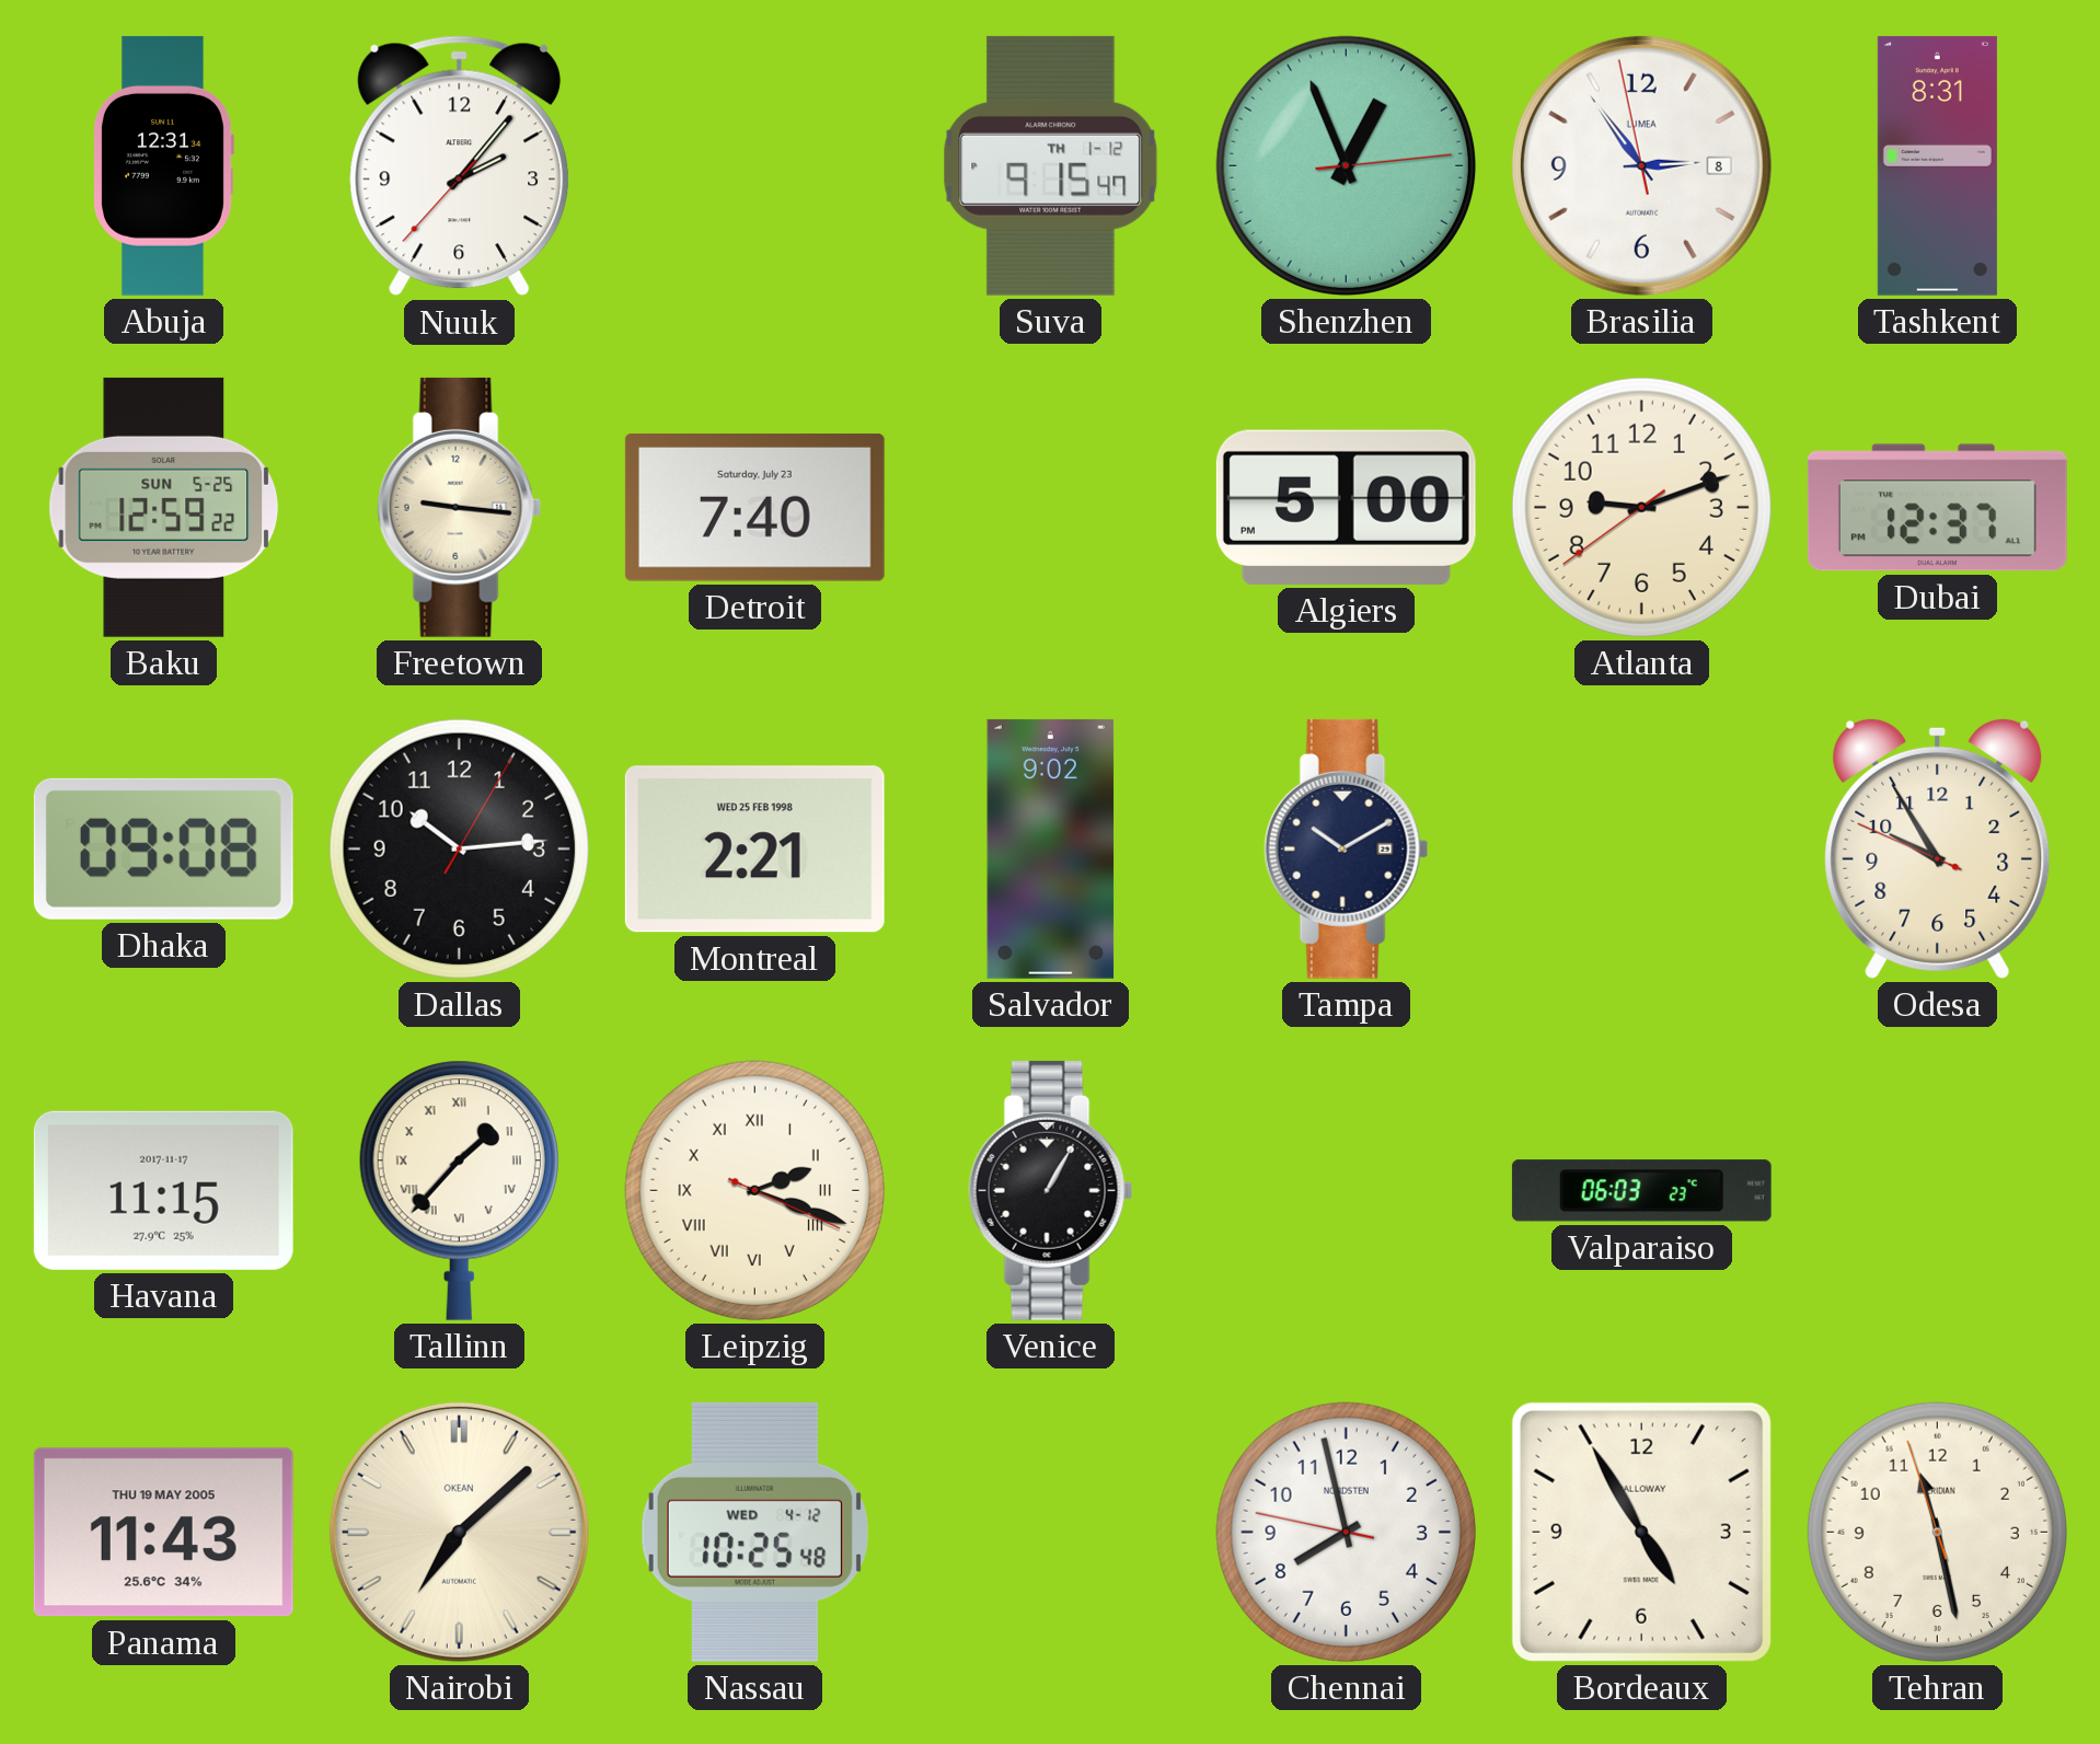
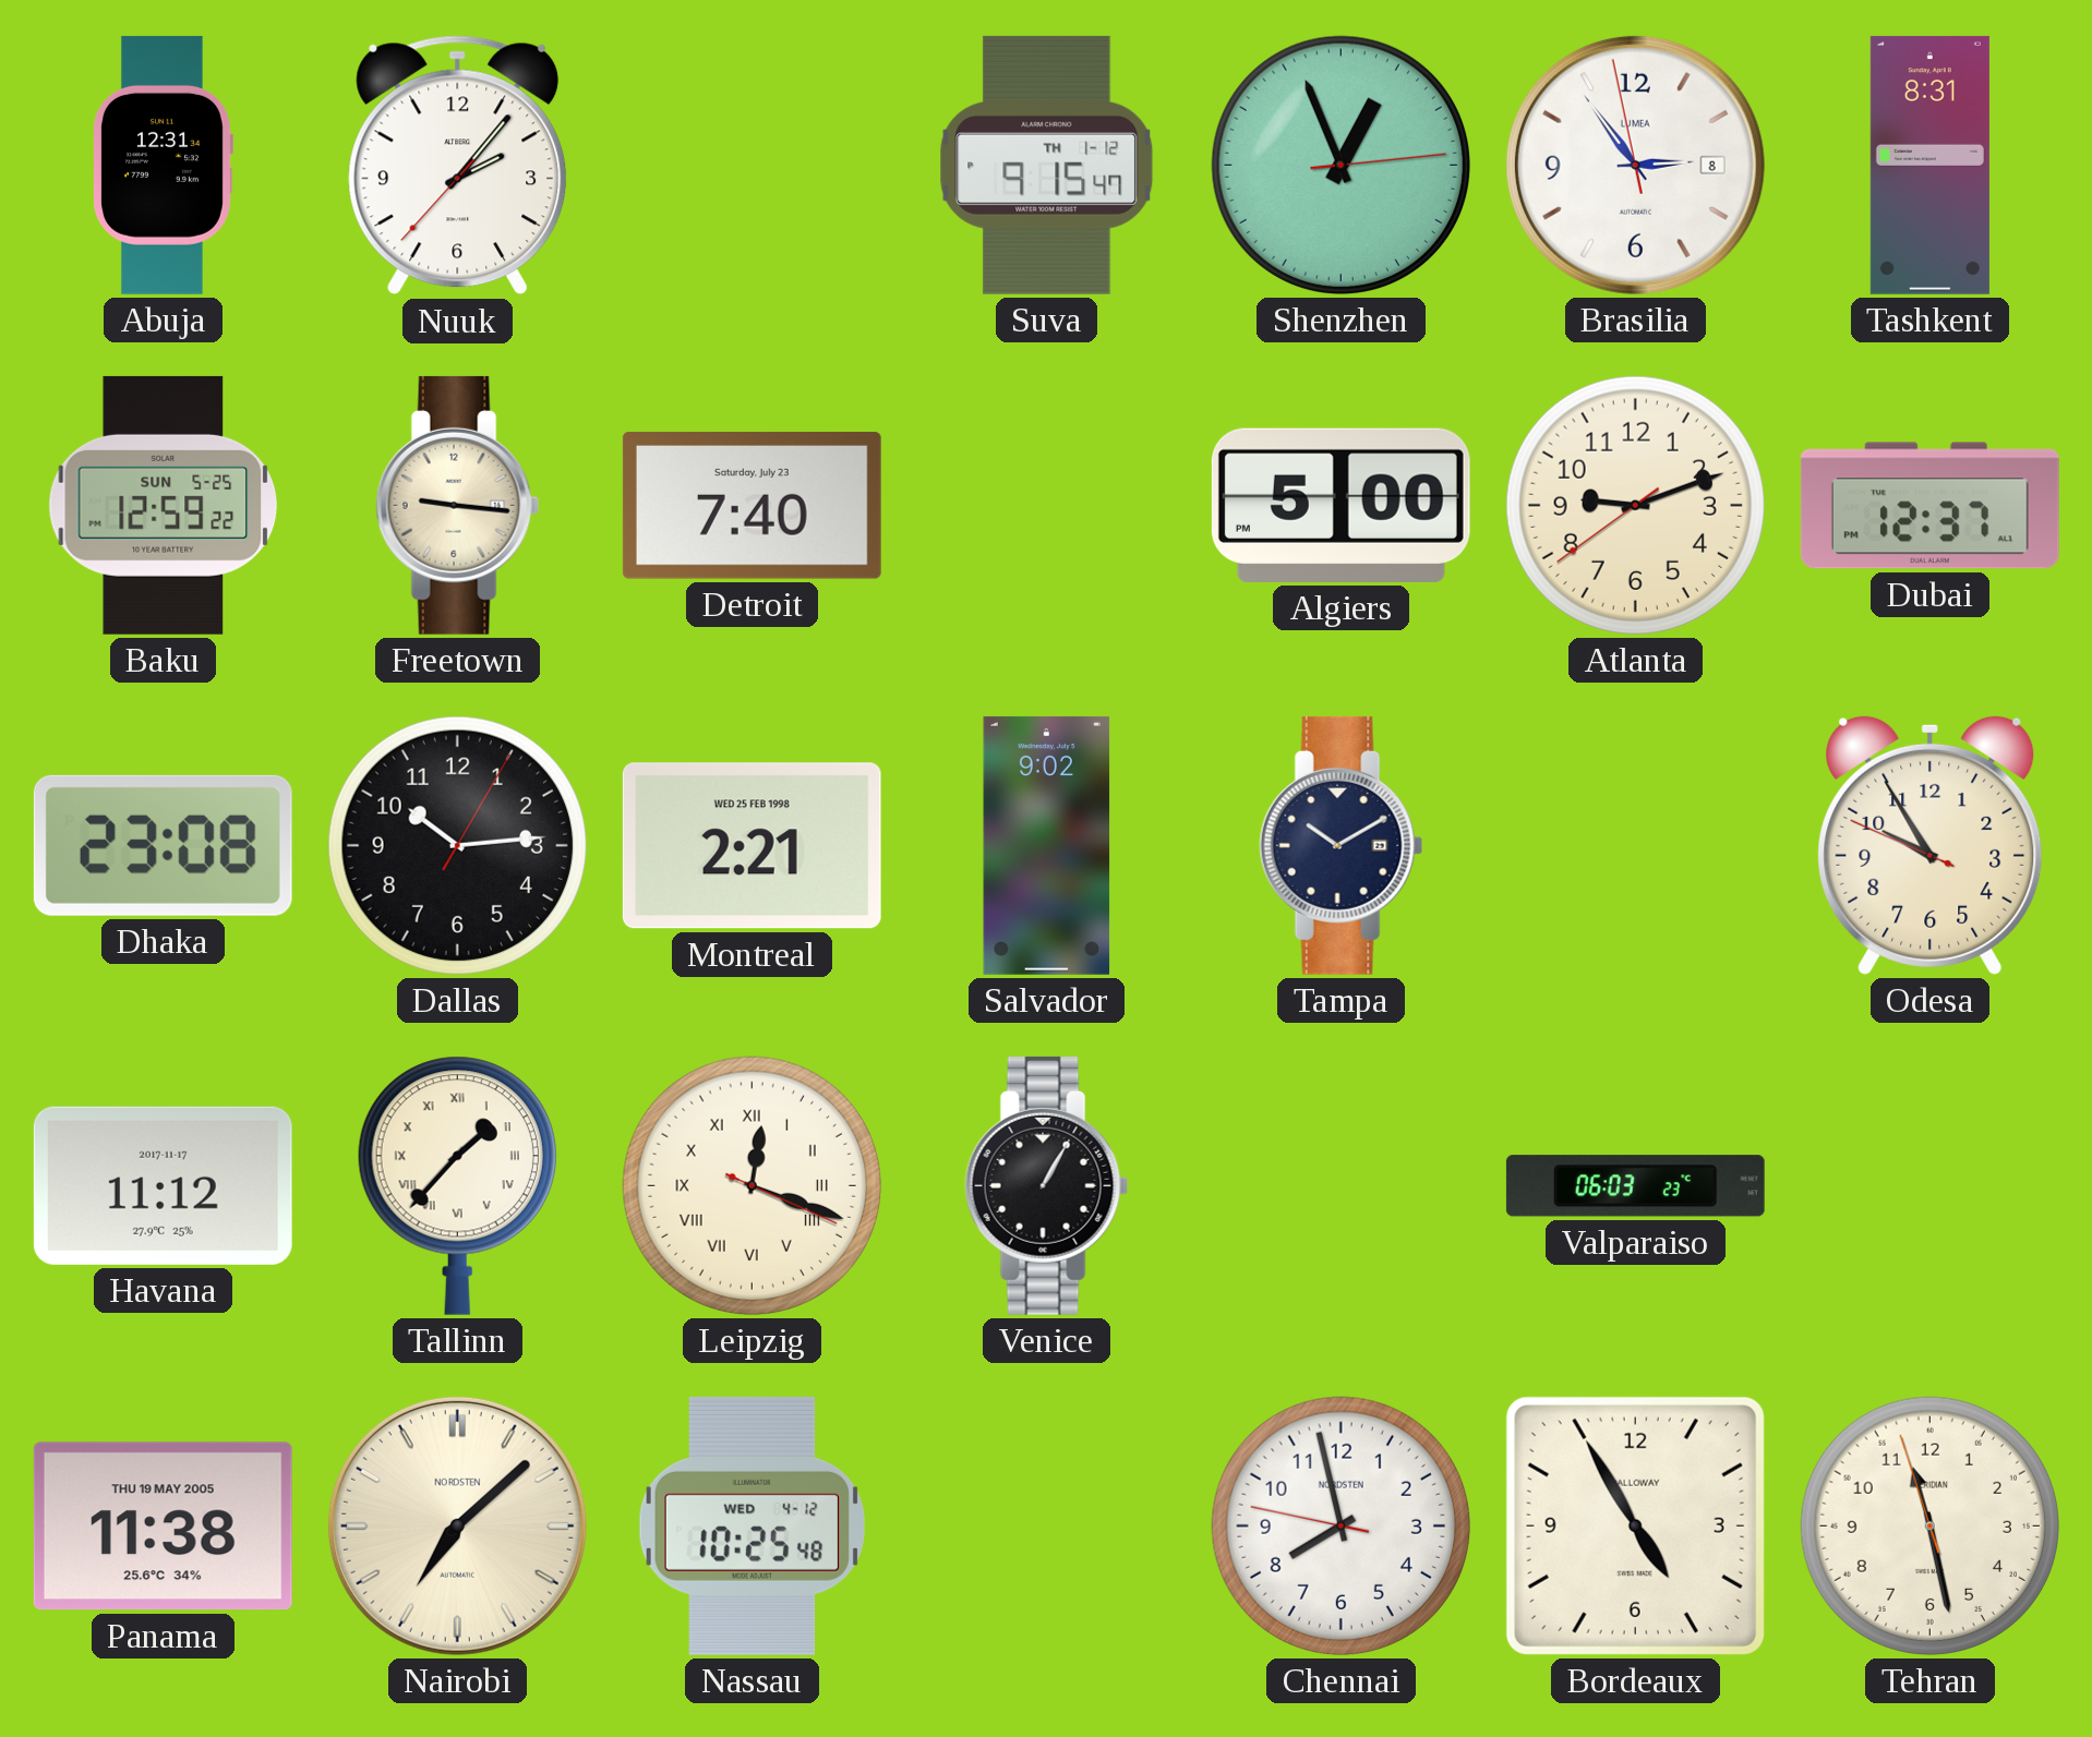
Dhaka: 09:08 -> 23:08 (163, 845)
Havana: 11:15 -> 11:12 (163, 1185)
Leipzig: 2:18 -> 12:18 (752, 1185)
Panama: 11:43 -> 11:38 (163, 1527)
Nairobi brand: OKEAN -> NORDSTEN (457, 1525)
